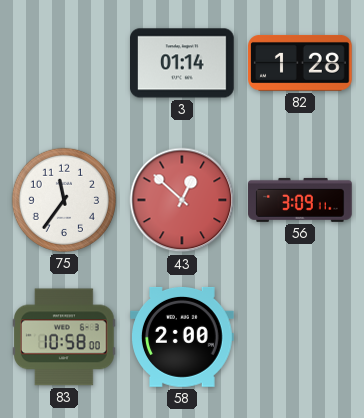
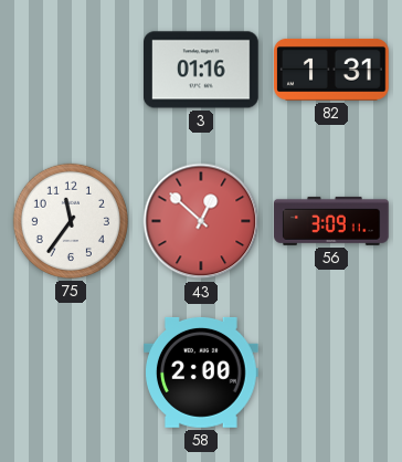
3: 01:14 -> 01:16 (202, 70)
82: 1:28 -> 1:31 (331, 70)
83: 10:58 -> none (65, 337)
